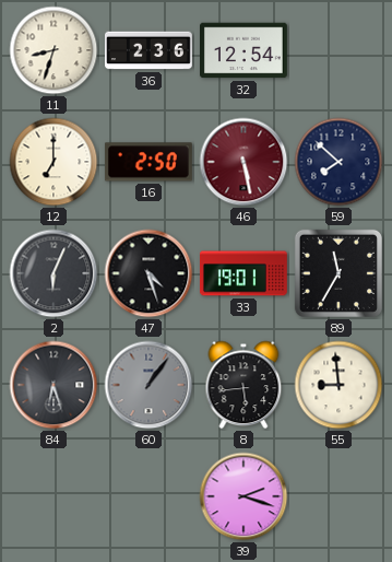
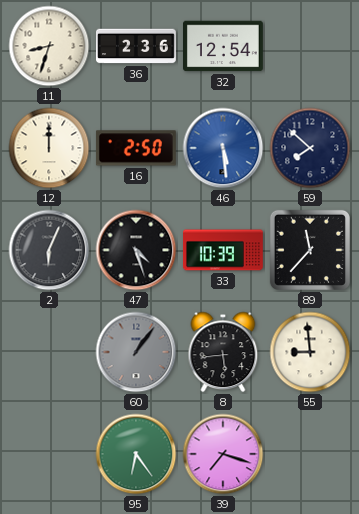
12: 7:00 -> 12:00 (49, 148)
46: 5:28 -> 5:29 (223, 148)
46 dial: burgundy -> blue (223, 148)
33: 19:01 -> 10:39 (224, 250)
89: 11:35 -> 11:37 (310, 250)
84: 6:27 -> none (54, 385)
95: none -> 6:24 (136, 454)
39: 2:18 -> 7:18 (223, 454)
